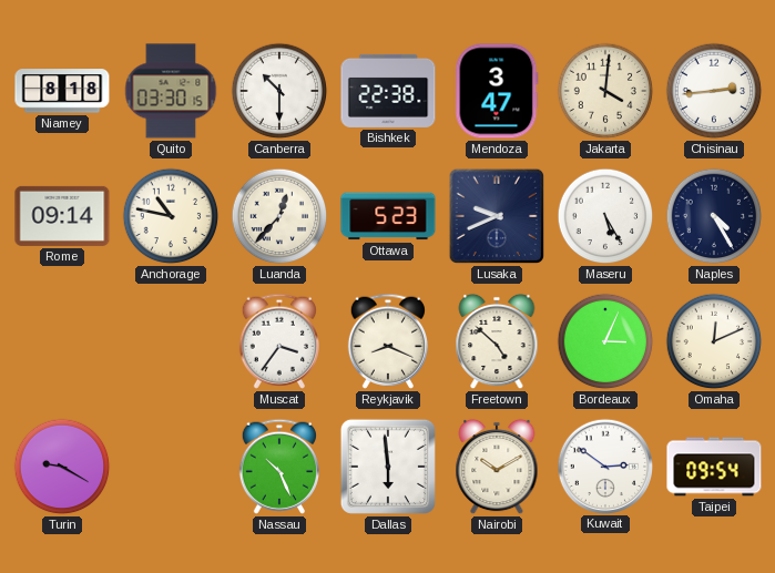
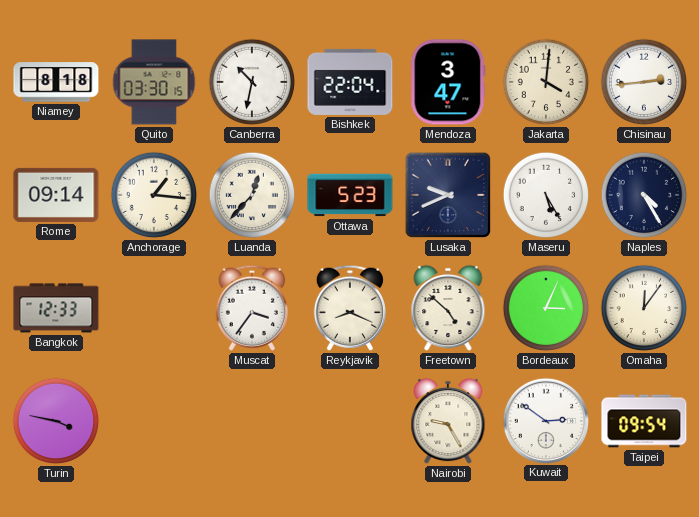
Canberra: 10:30 -> 10:32 (252, 82)
Bishkek: 22:38 -> 22:04 (350, 82)
Anchorage: 10:47 -> 1:16 (154, 195)
Bangkok: none -> 12:33 (56, 308)
Omaha: 12:11 -> 12:06 (644, 308)
Turin: 9:20 -> 3:47 (56, 421)
Nassau: 10:26 -> none (279, 467)
Dallas: 5:59 -> none (388, 467)
Nairobi: 10:10 -> 9:25 (448, 421)
